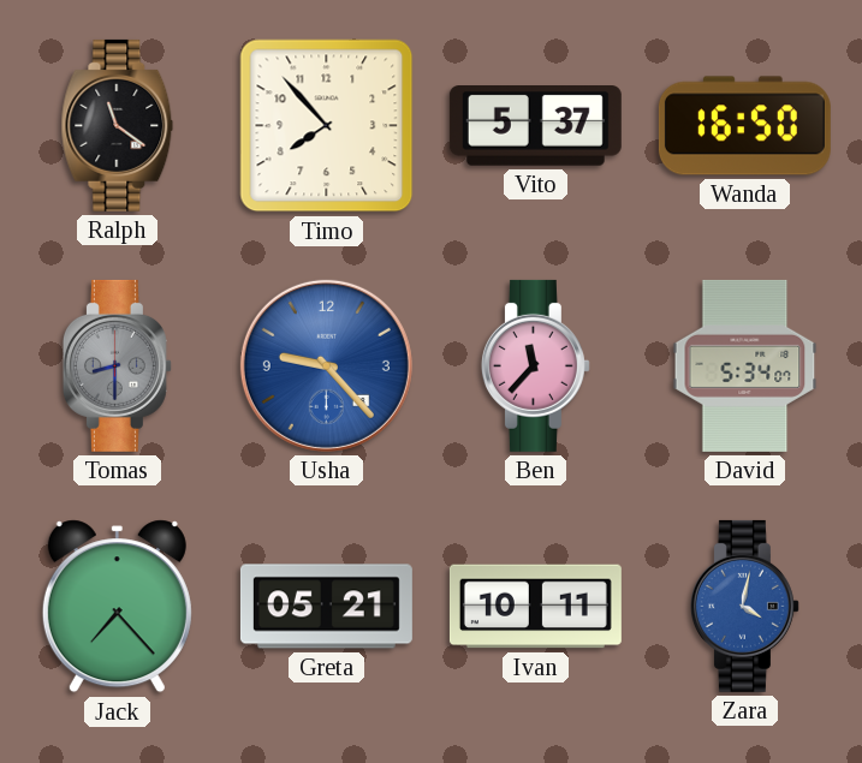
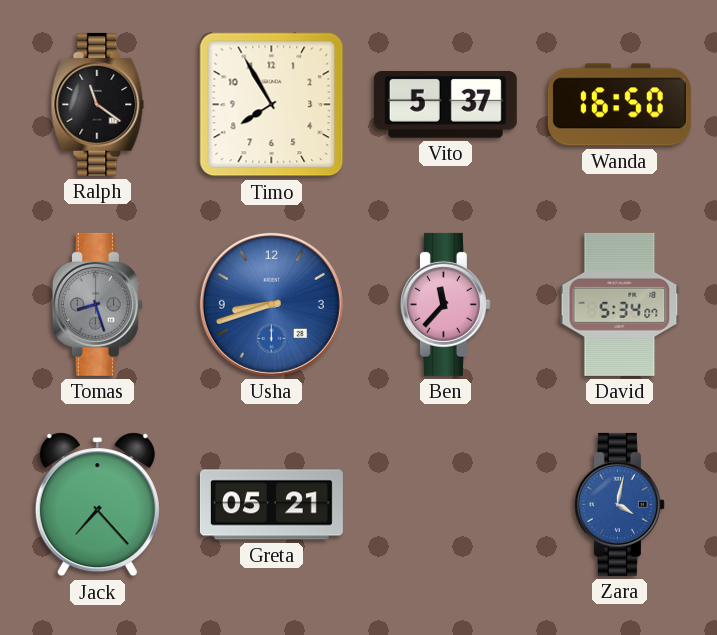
Timo: 7:53 -> 7:55 (272, 105)
Tomas: 8:30 -> 8:27 (97, 304)
Usha: 9:23 -> 8:42 (271, 304)
Ivan: 10:11 -> none (535, 607)
